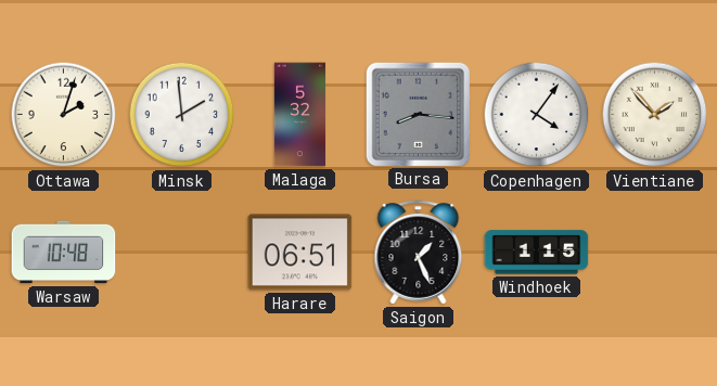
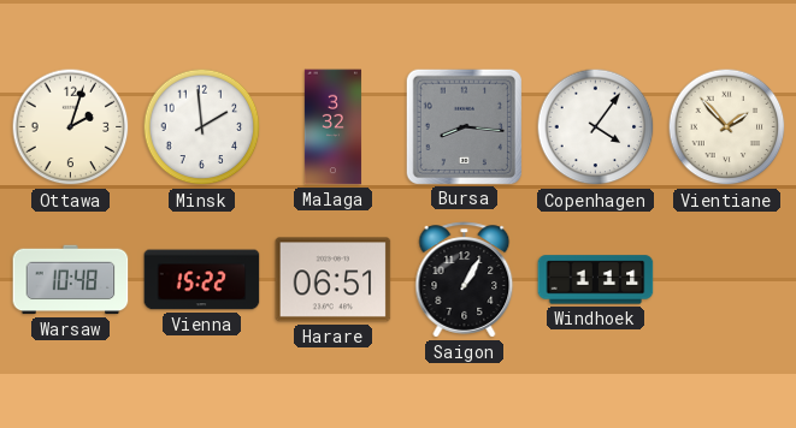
Malaga: 5:32 -> 3:32 (332, 127)
Vienna: none -> 15:22 (202, 280)
Saigon: 1:26 -> 1:05 (465, 280)
Windhoek: 1:15 -> 1:11 (596, 280)
